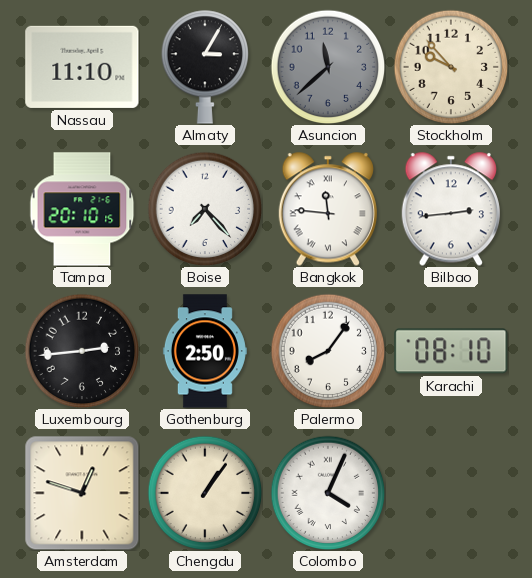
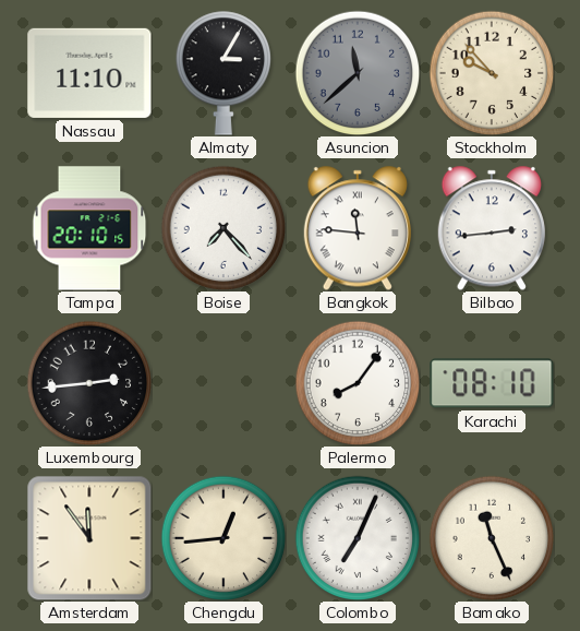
Gothenburg: 2:50 -> none (205, 351)
Amsterdam: 12:48 -> 11:54 (89, 538)
Chengdu: 1:06 -> 12:44 (223, 538)
Colombo: 4:04 -> 7:04 (358, 538)
Bamako: none -> 11:26 (492, 538)
